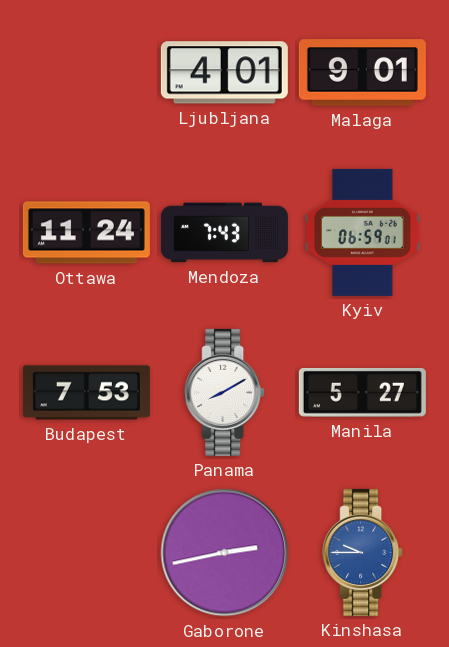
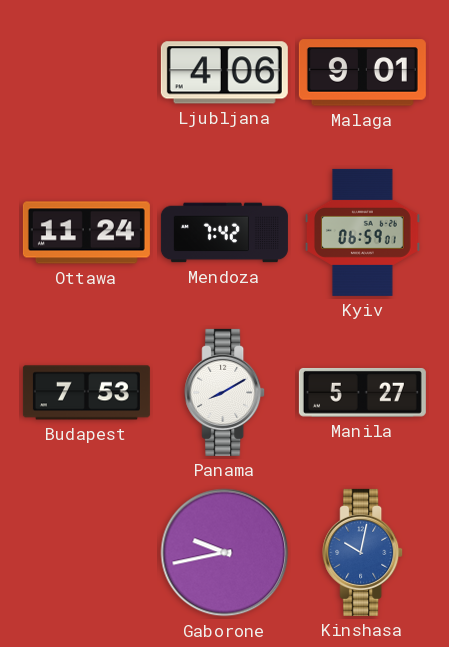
Ljubljana: 4:01 -> 4:06 (224, 73)
Mendoza: 7:43 -> 7:42 (224, 233)
Gaborone: 2:43 -> 9:43 (225, 553)
Kinshasa: 9:45 -> 10:02 (363, 552)
